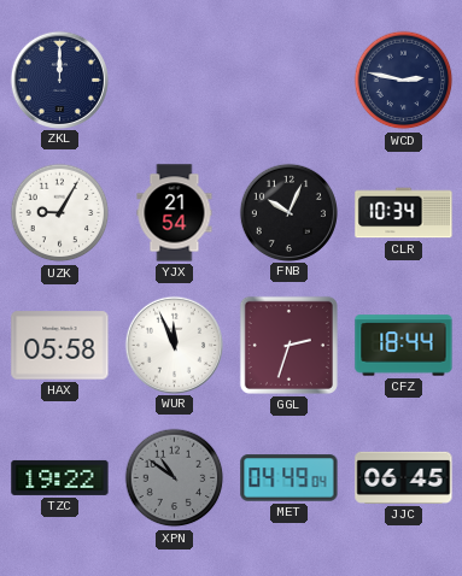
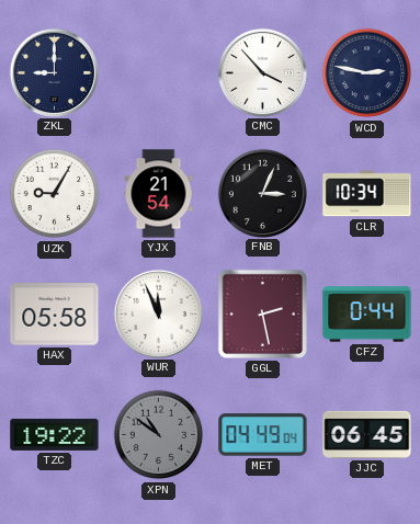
ZKL: 12:00 -> 9:00 (54, 72)
CMC: none -> 3:53 (262, 72)
FNB: 10:04 -> 3:04 (262, 193)
GGL: 2:33 -> 2:28 (262, 314)
CFZ: 18:44 -> 0:44 (367, 315)
